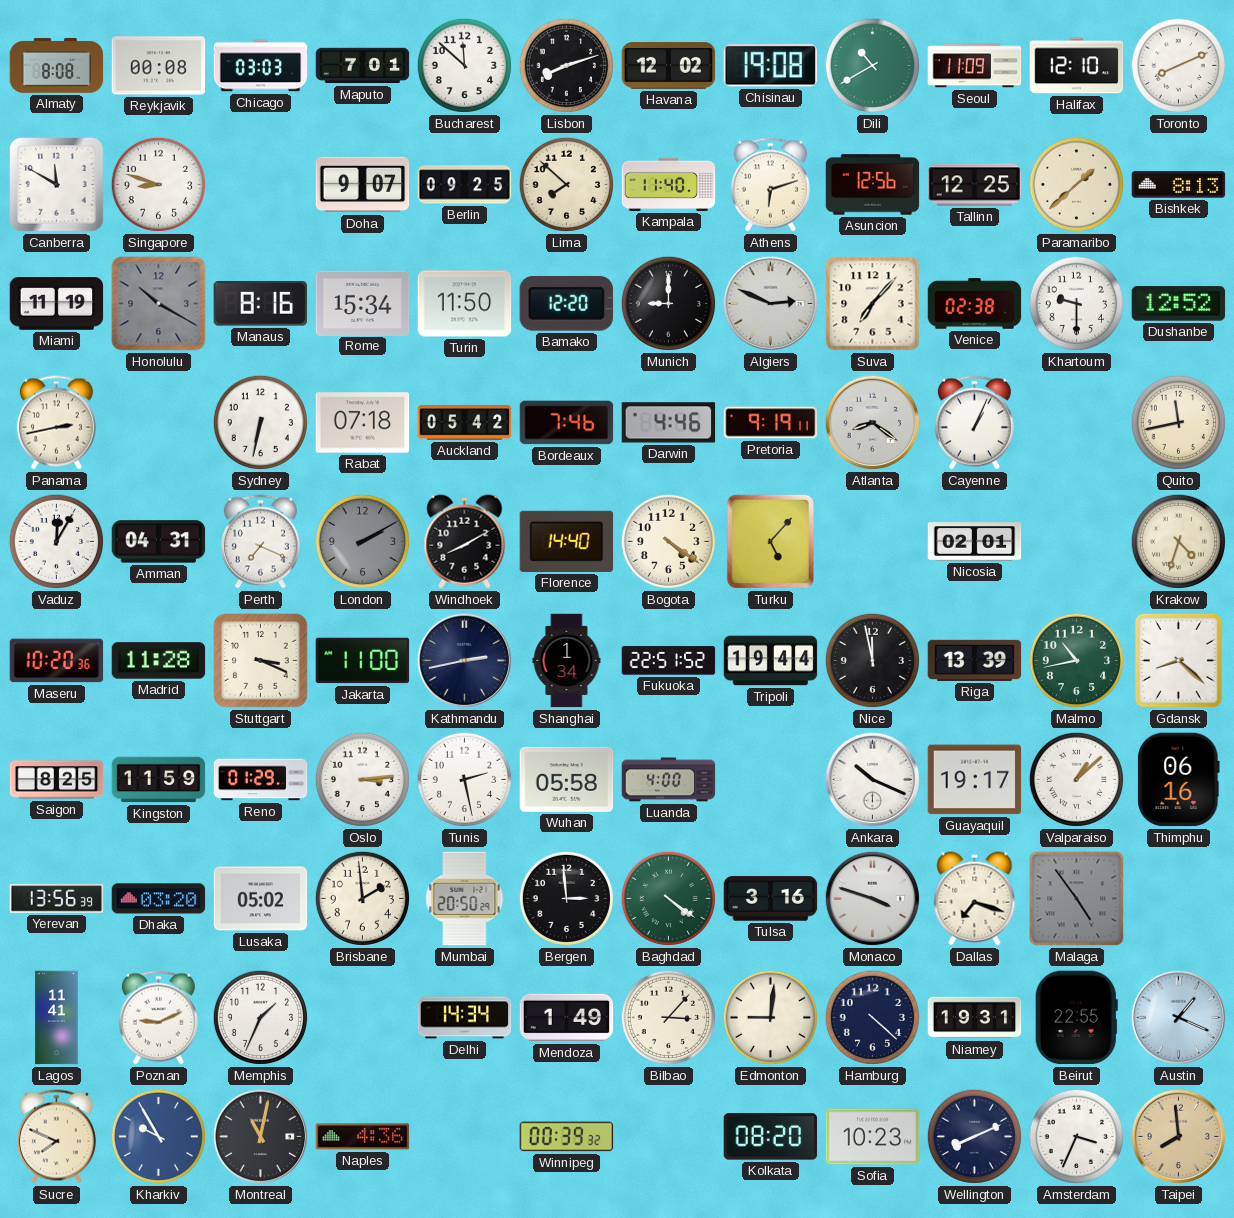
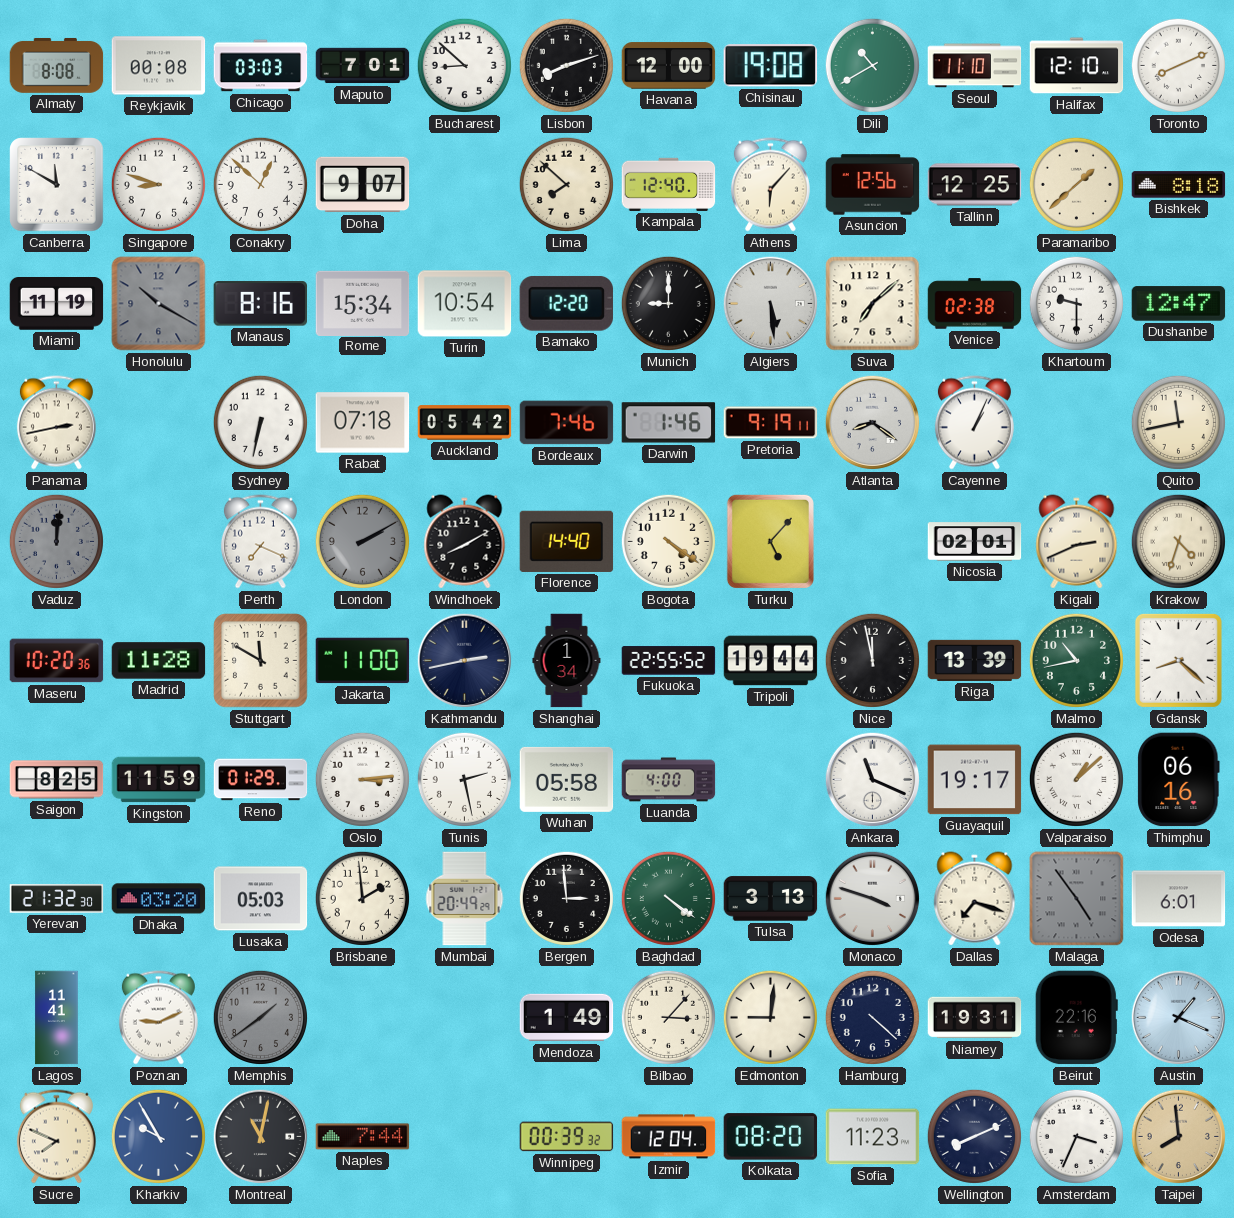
Bucharest: 11:52 -> 8:52 (464, 65)
Havana: 12:02 -> 12:00 (669, 66)
Seoul: 11:09 -> 11:10 (975, 66)
Conakry: none -> 12:52 (260, 184)
Berlin: 09:25 -> none (465, 185)
Kampala: 11:40 -> 12:40 (669, 184)
Athens: 6:12 -> 6:07 (770, 185)
Bishkek: 8:13 -> 8:18 (1179, 185)
Turin: 11:50 -> 10:54 (465, 304)
Algiers: 2:49 -> 5:29 (771, 304)
Suva: 7:07 -> 7:08 (873, 304)
Dushanbe: 12:52 -> 12:47 (1179, 304)
Darwin: 4:46 -> 1:46 (669, 423)
Vaduz: 12:05 -> 12:01 (56, 541)
Vaduz dial: white -> grey (56, 541)
Amman: 04:31 -> none (159, 542)
Kigali: none -> 2:41 (1077, 542)
Stuttgart: 3:19 -> 11:50 (261, 661)
Fukuoka: 22:51 -> 22:55 (669, 661)
Ankara: 10:19 -> 11:19 (873, 780)
Yerevan: 13:56 -> 21:32 (57, 899)
Lusaka: 05:02 -> 05:03 (261, 899)
Mumbai: 20:50 -> 20:49 (465, 899)
Tulsa: 3:16 -> 3:13 (771, 899)
Odesa: none -> 6:01 (1179, 899)
Memphis: 1:34 -> 1:39 (260, 1017)
Memphis dial: white -> grey (260, 1017)
Delhi: 14:34 -> none (465, 1018)
Beirut: 22:55 -> 22:16 (1076, 1018)
Naples: 4:36 -> 7:44 (363, 1137)
Izmir: none -> 12:04 (669, 1137)
Sofia: 10:23 -> 11:23 (873, 1137)
